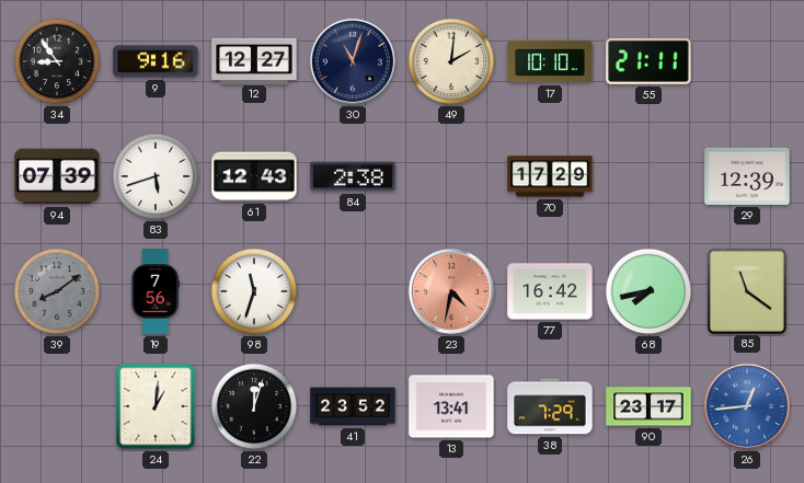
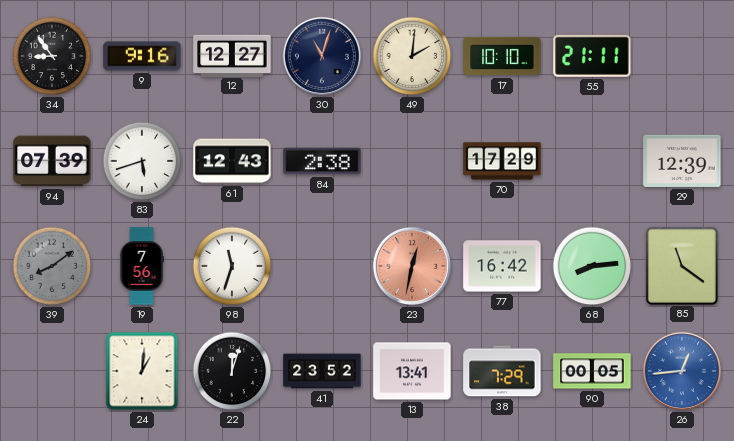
23: 4:32 -> 12:32 (412, 266)
68: 7:43 -> 8:14 (592, 266)
90: 23:17 -> 00:05 (592, 371)
